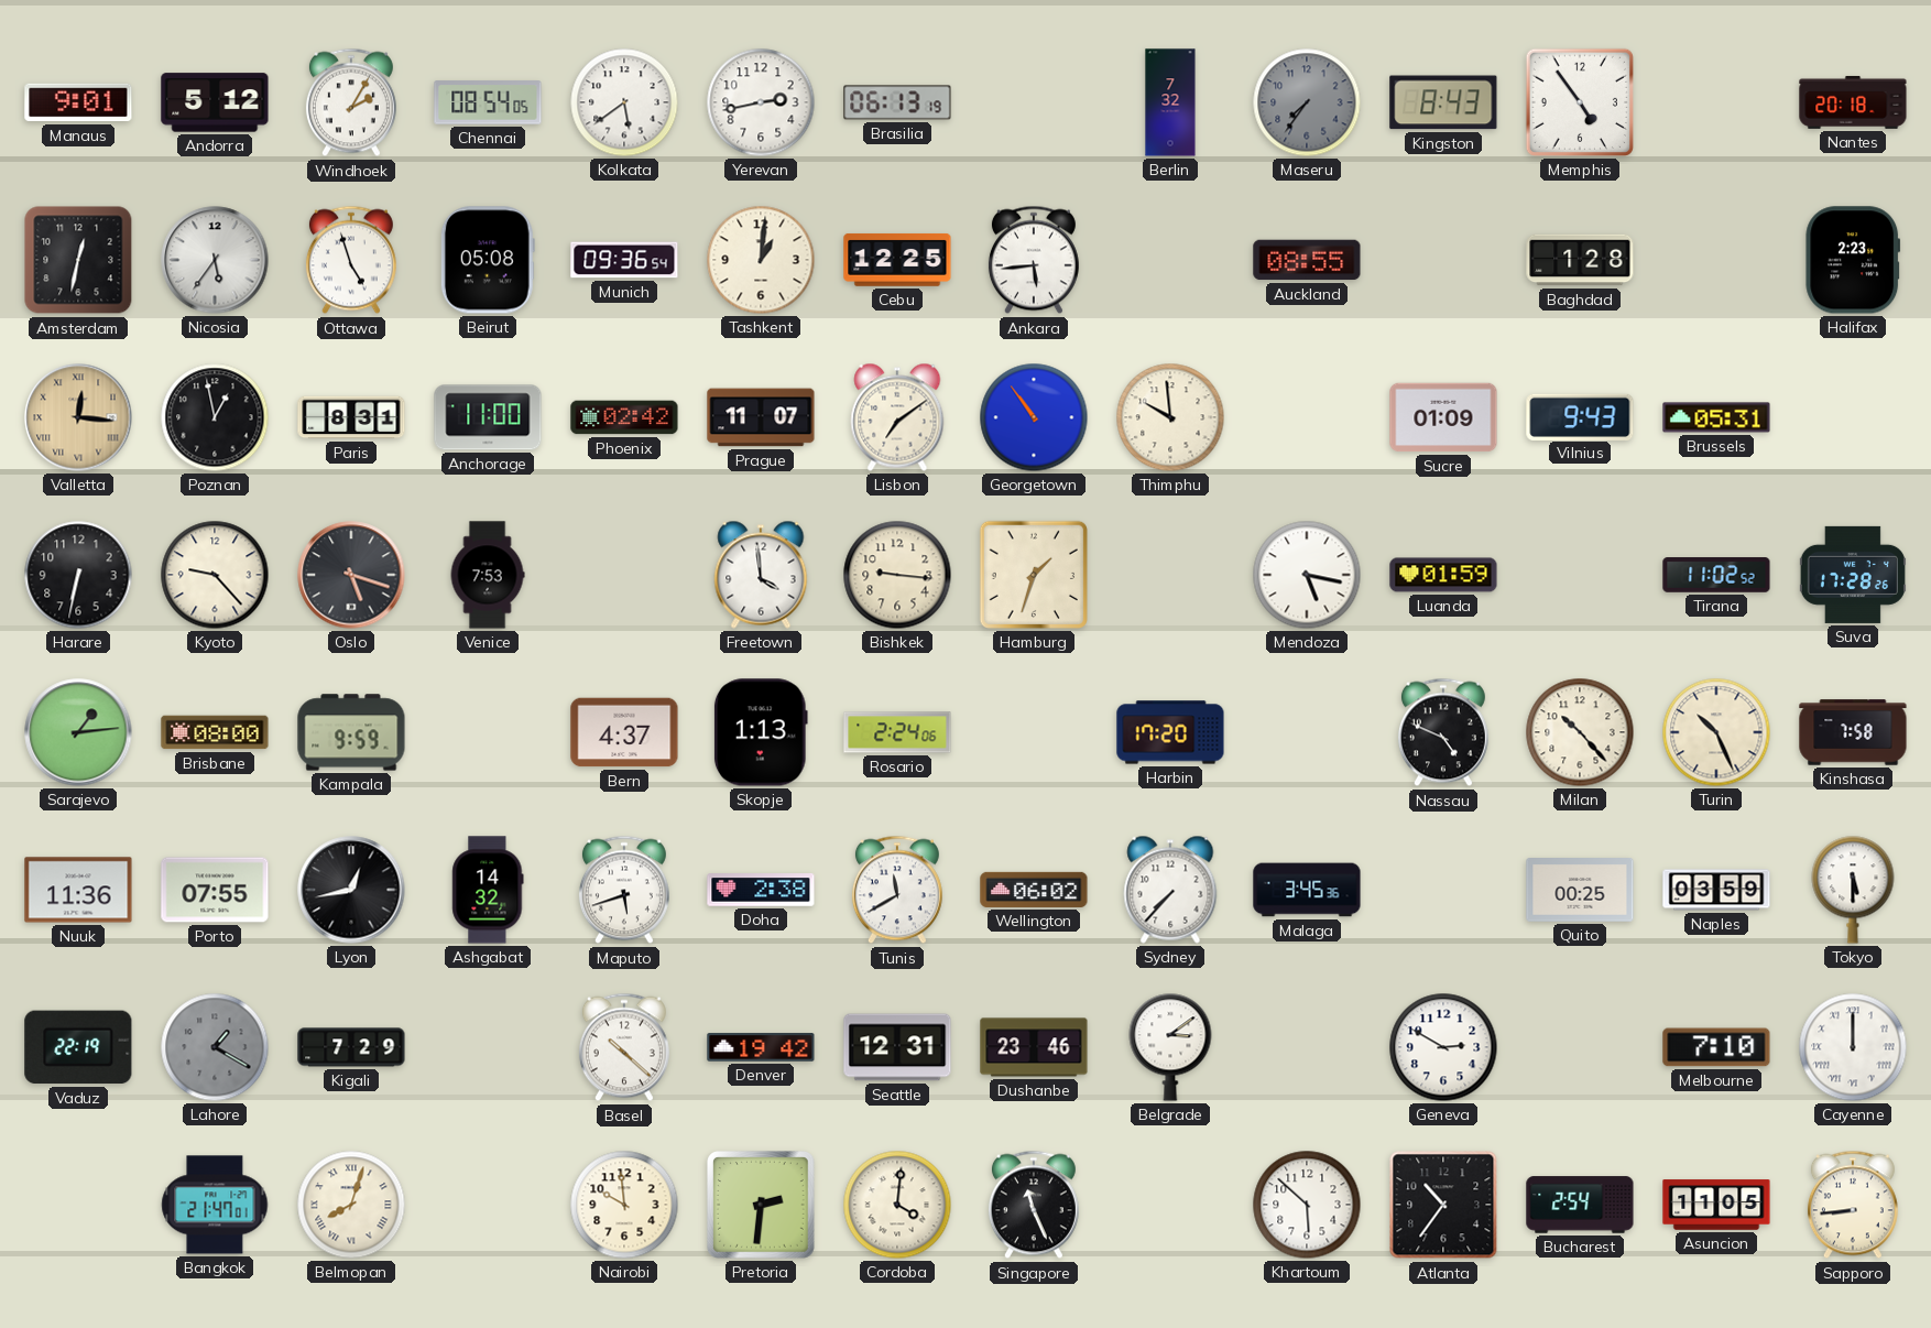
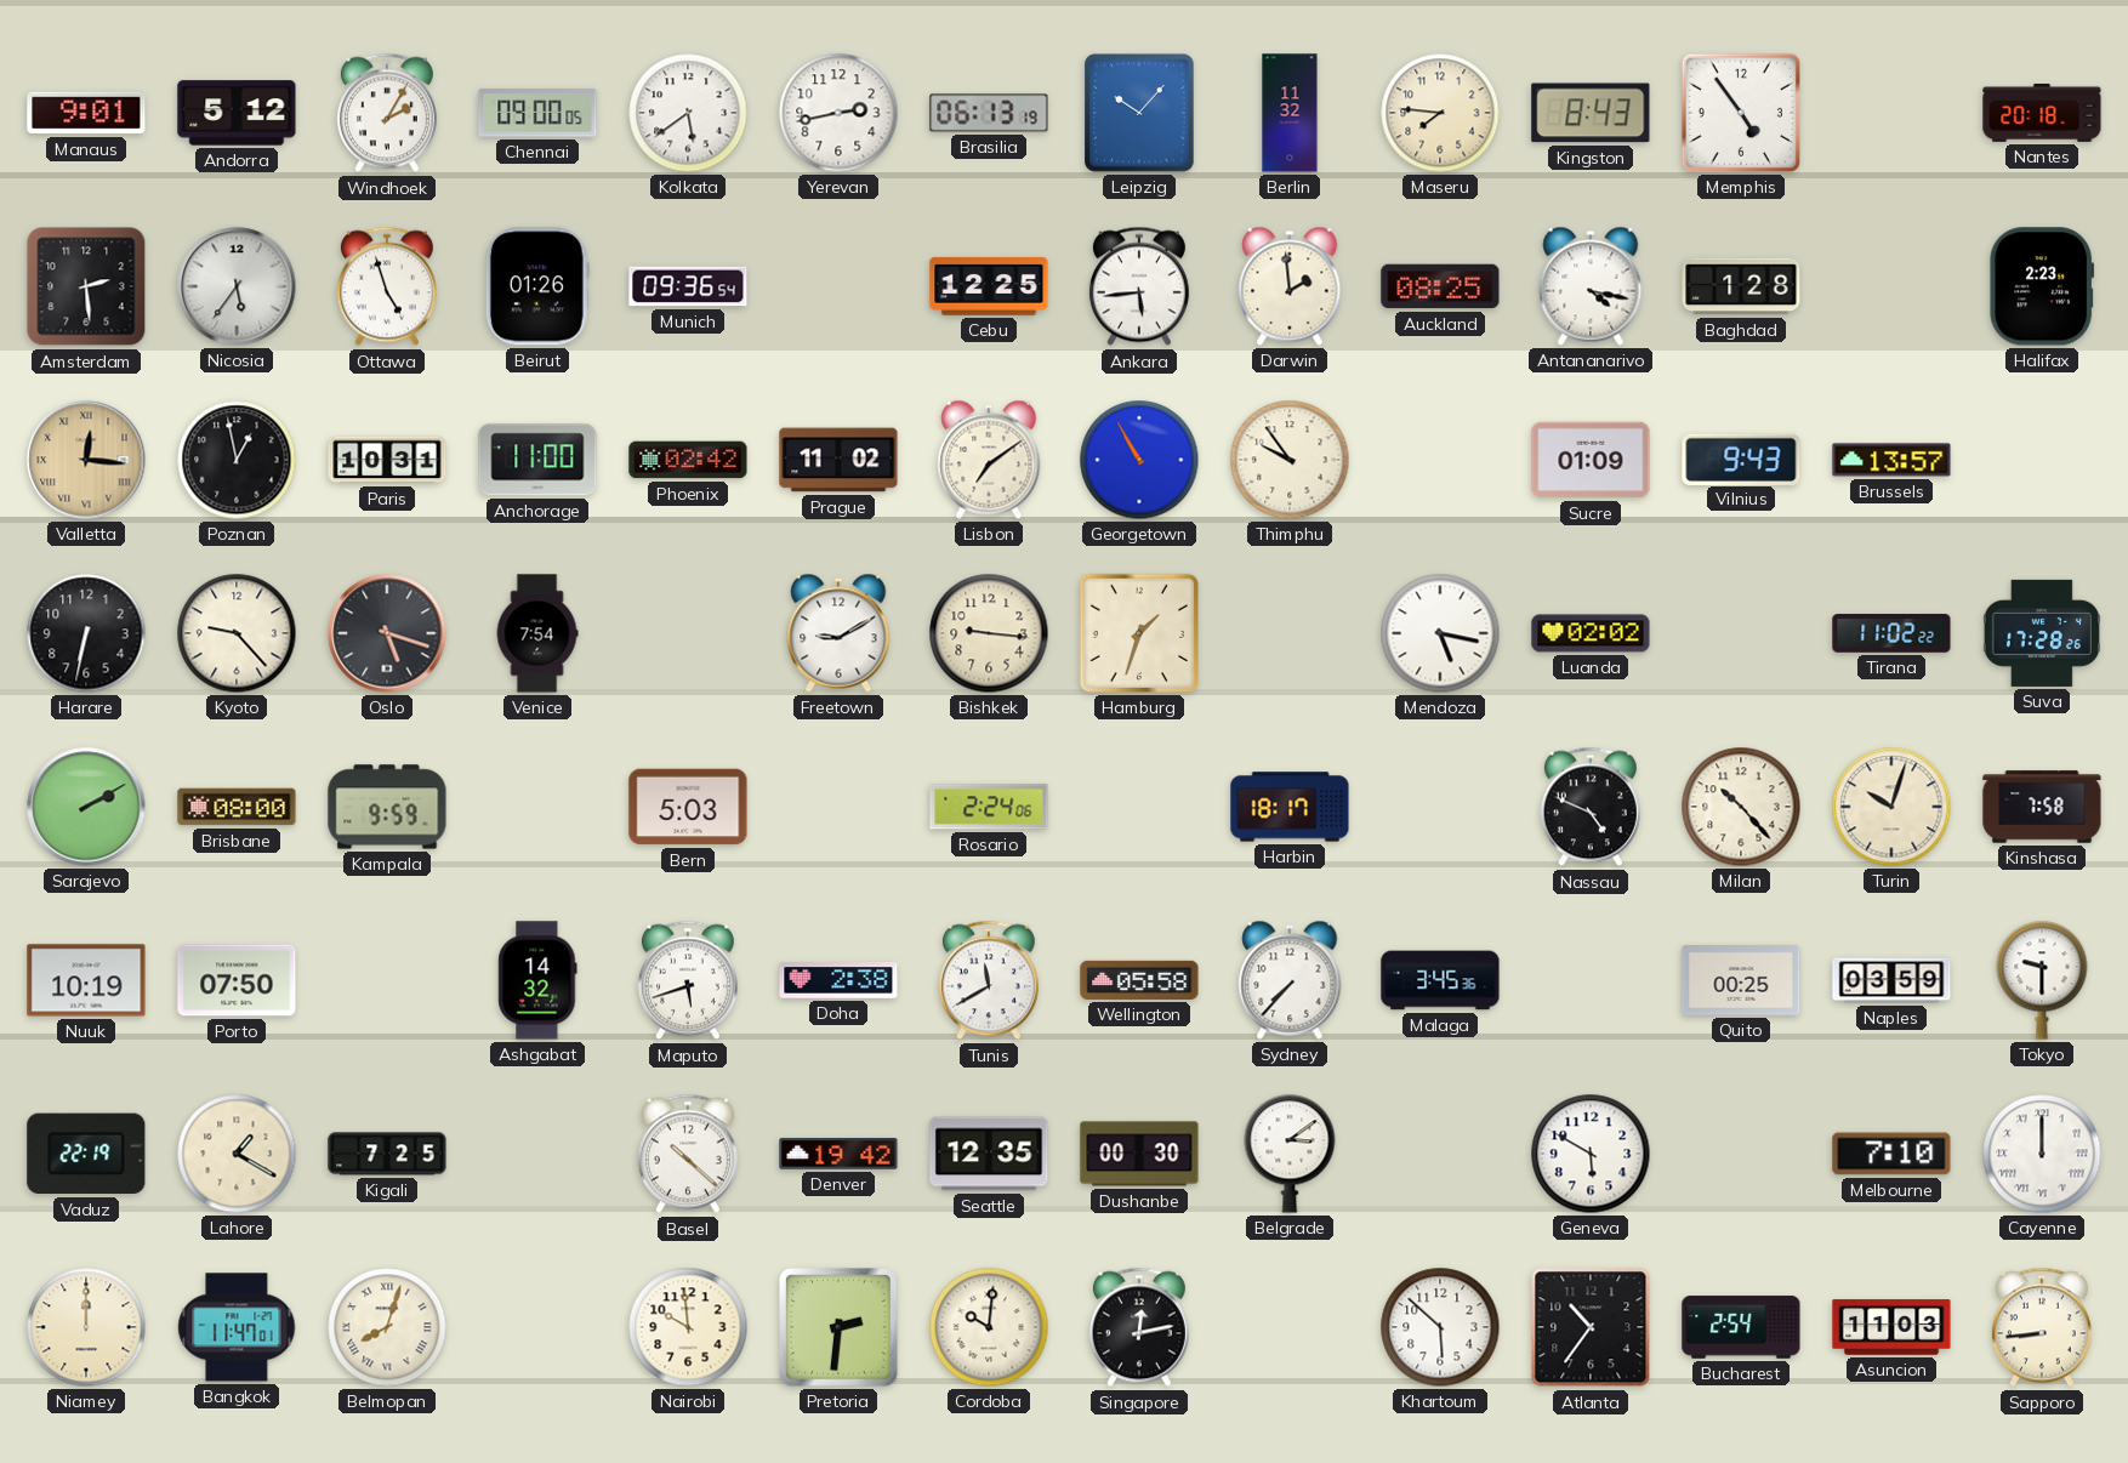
Chennai: 08:54 -> 09:00 (537, 113)
Leipzig: none -> 10:07 (1139, 113)
Berlin: 7:32 -> 11:32 (1290, 113)
Maseru: 7:36 -> 7:46 (1440, 113)
Maseru dial: grey -> cream (1440, 113)
Amsterdam: 12:32 -> 2:29 (86, 286)
Beirut: 05:08 -> 01:26 (537, 286)
Tashkent: 1:01 -> none (761, 260)
Darwin: none -> 1:59 (1290, 286)
Auckland: 08:55 -> 08:25 (1440, 286)
Antananarivo: none -> 4:17 (1591, 286)
Paris: 8:31 -> 10:31 (387, 460)
Prague: 11:07 -> 11:02 (838, 460)
Georgetown: 10:54 -> 10:55 (1139, 460)
Thimphu: 9:59 -> 9:54 (1290, 460)
Brussels: 05:31 -> 13:57 (1891, 460)
Venice: 7:53 -> 7:54 (537, 633)
Freetown: 3:59 -> 9:10 (838, 633)
Luanda: 01:59 -> 02:02 (1591, 633)
Tirana: 11:02:52 -> 11:02:22 (1891, 633)
Sarajevo: 1:14 -> 2:10 (86, 807)
Bern: 4:37 -> 5:03 (688, 807)
Skopje: 1:13 -> none (761, 732)
Harbin: 17:20 -> 18:17 (1290, 807)
Turin: 10:26 -> 10:03 (1891, 807)
Nuuk: 11:36 -> 10:19 (86, 980)
Porto: 07:55 -> 07:50 (237, 980)
Lyon: 12:43 -> none (351, 890)
Wellington: 06:02 -> 05:58 (1139, 980)
Tokyo: 5:30 -> 9:30 (2042, 980)
Lahore dial: grey -> cream (237, 1154)
Kigali: 7:29 -> 7:25 (387, 1154)
Seattle: 12:31 -> 12:35 (989, 1154)
Dushanbe: 23:46 -> 00:30 (1139, 1154)
Geneva: 2:50 -> 5:50 (1591, 1154)
Niamey: none -> 12:00 (86, 1327)
Bangkok: 21:47 -> 11:47 (237, 1327)
Cordoba: 4:01 -> 10:01 (989, 1327)
Singapore: 11:26 -> 12:13 (1139, 1327)
Asuncion: 11:05 -> 11:03 (1891, 1327)
